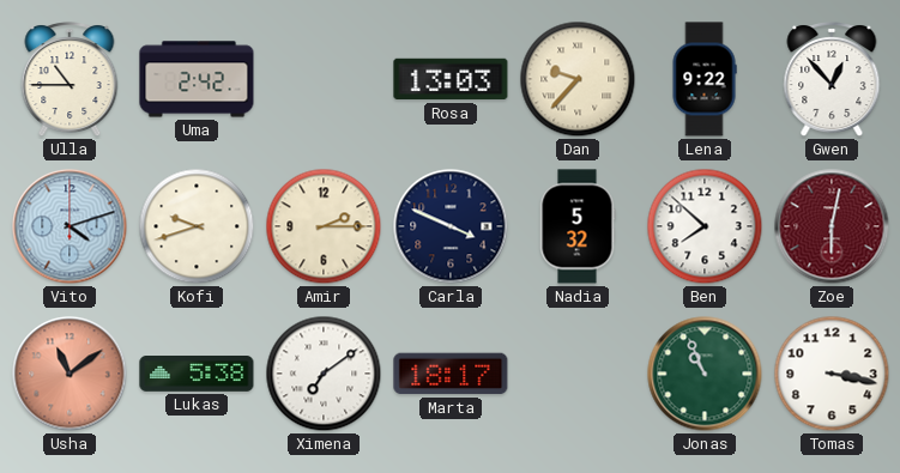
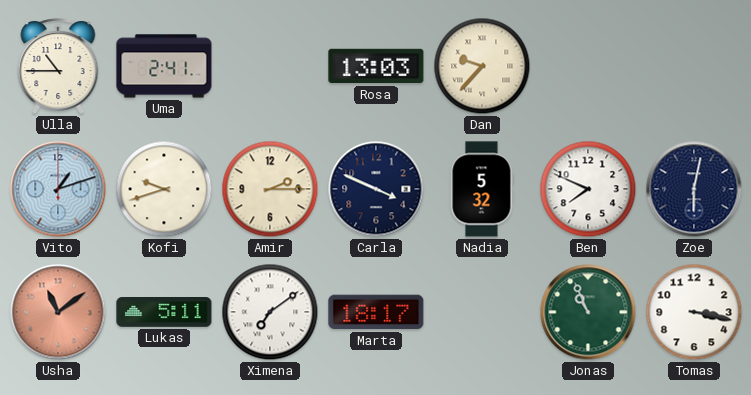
Uma: 2:42 -> 2:41 (164, 66)
Lena: 9:22 -> none (705, 79)
Gwen: 12:53 -> none (832, 80)
Vito: 4:12 -> 1:12 (58, 189)
Ben: 7:52 -> 7:49 (588, 189)
Zoe dial: burgundy -> navy (694, 189)
Lukas: 5:38 -> 5:11 (164, 312)
